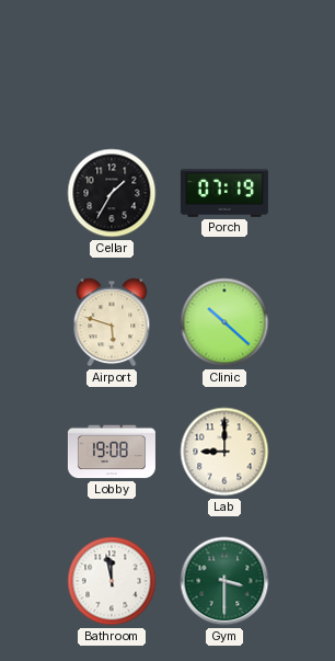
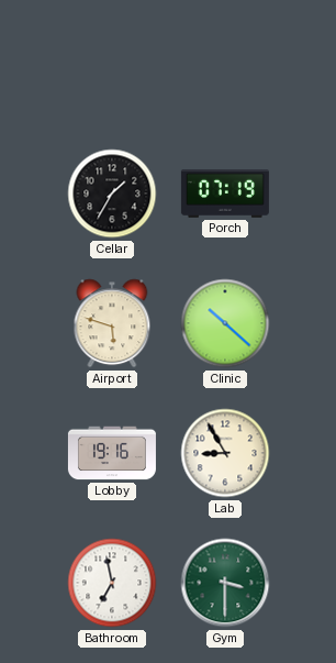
Lobby: 19:08 -> 19:16 (112, 453)
Lab: 9:00 -> 8:55 (225, 453)
Bathroom: 11:58 -> 6:58 (112, 583)
